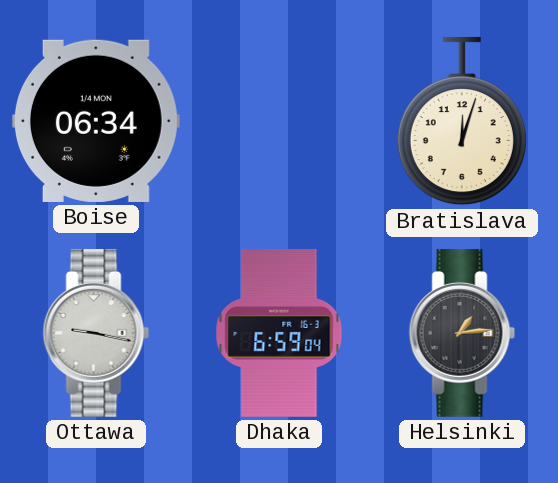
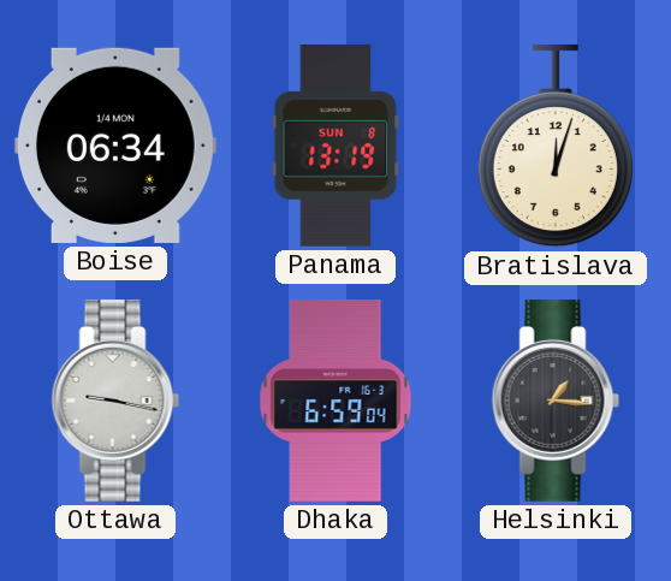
Panama: none -> 13:19 (335, 146)
Helsinki: 1:14 -> 1:16 (556, 401)
